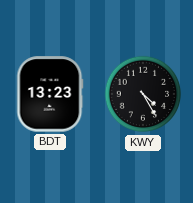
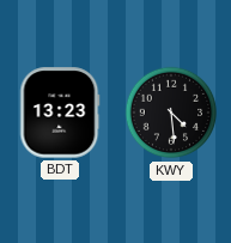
KWY: 4:25 -> 4:29 (171, 113)
